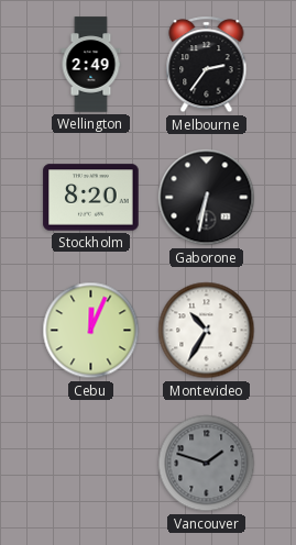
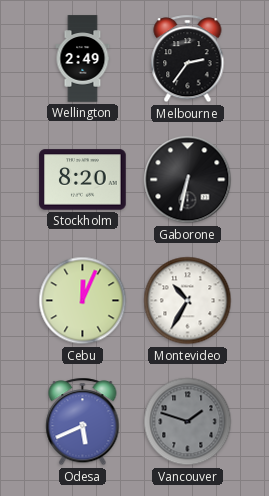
Odesa: none -> 5:41 (83, 422)
